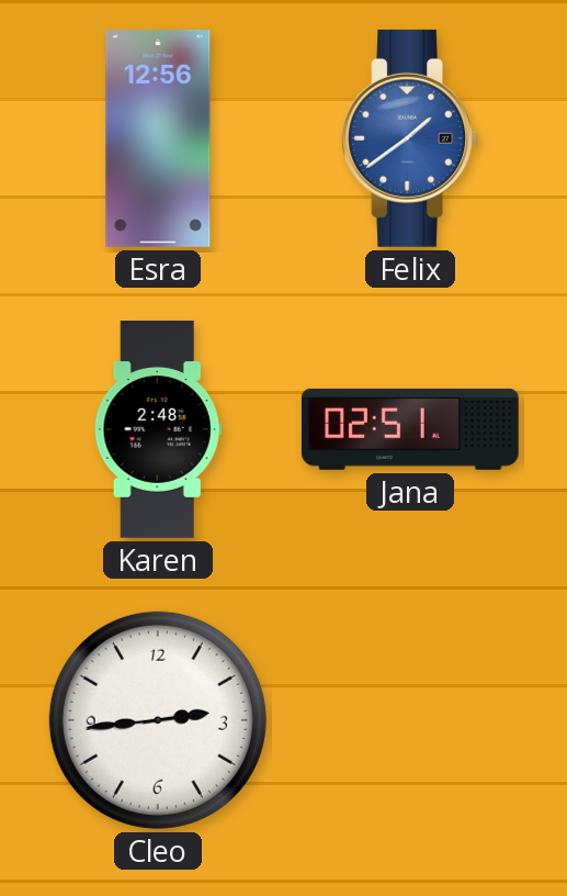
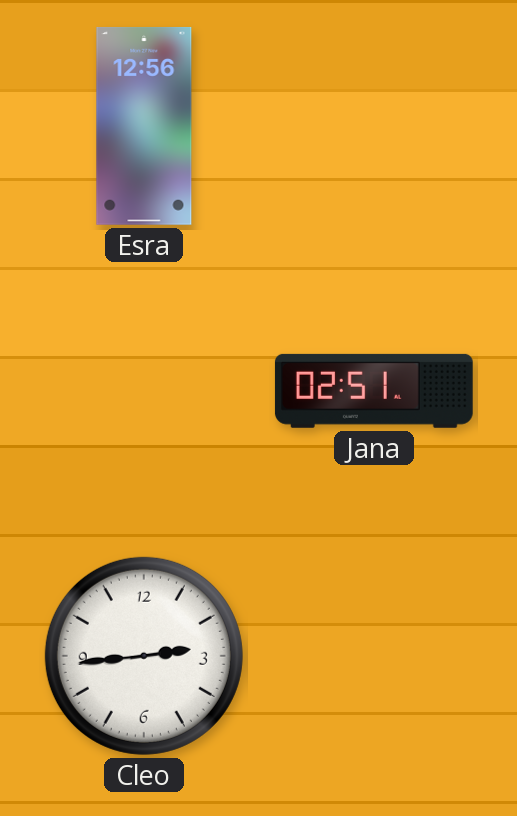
Felix: 1:39 -> none (410, 138)
Karen: 2:48 -> none (158, 430)
